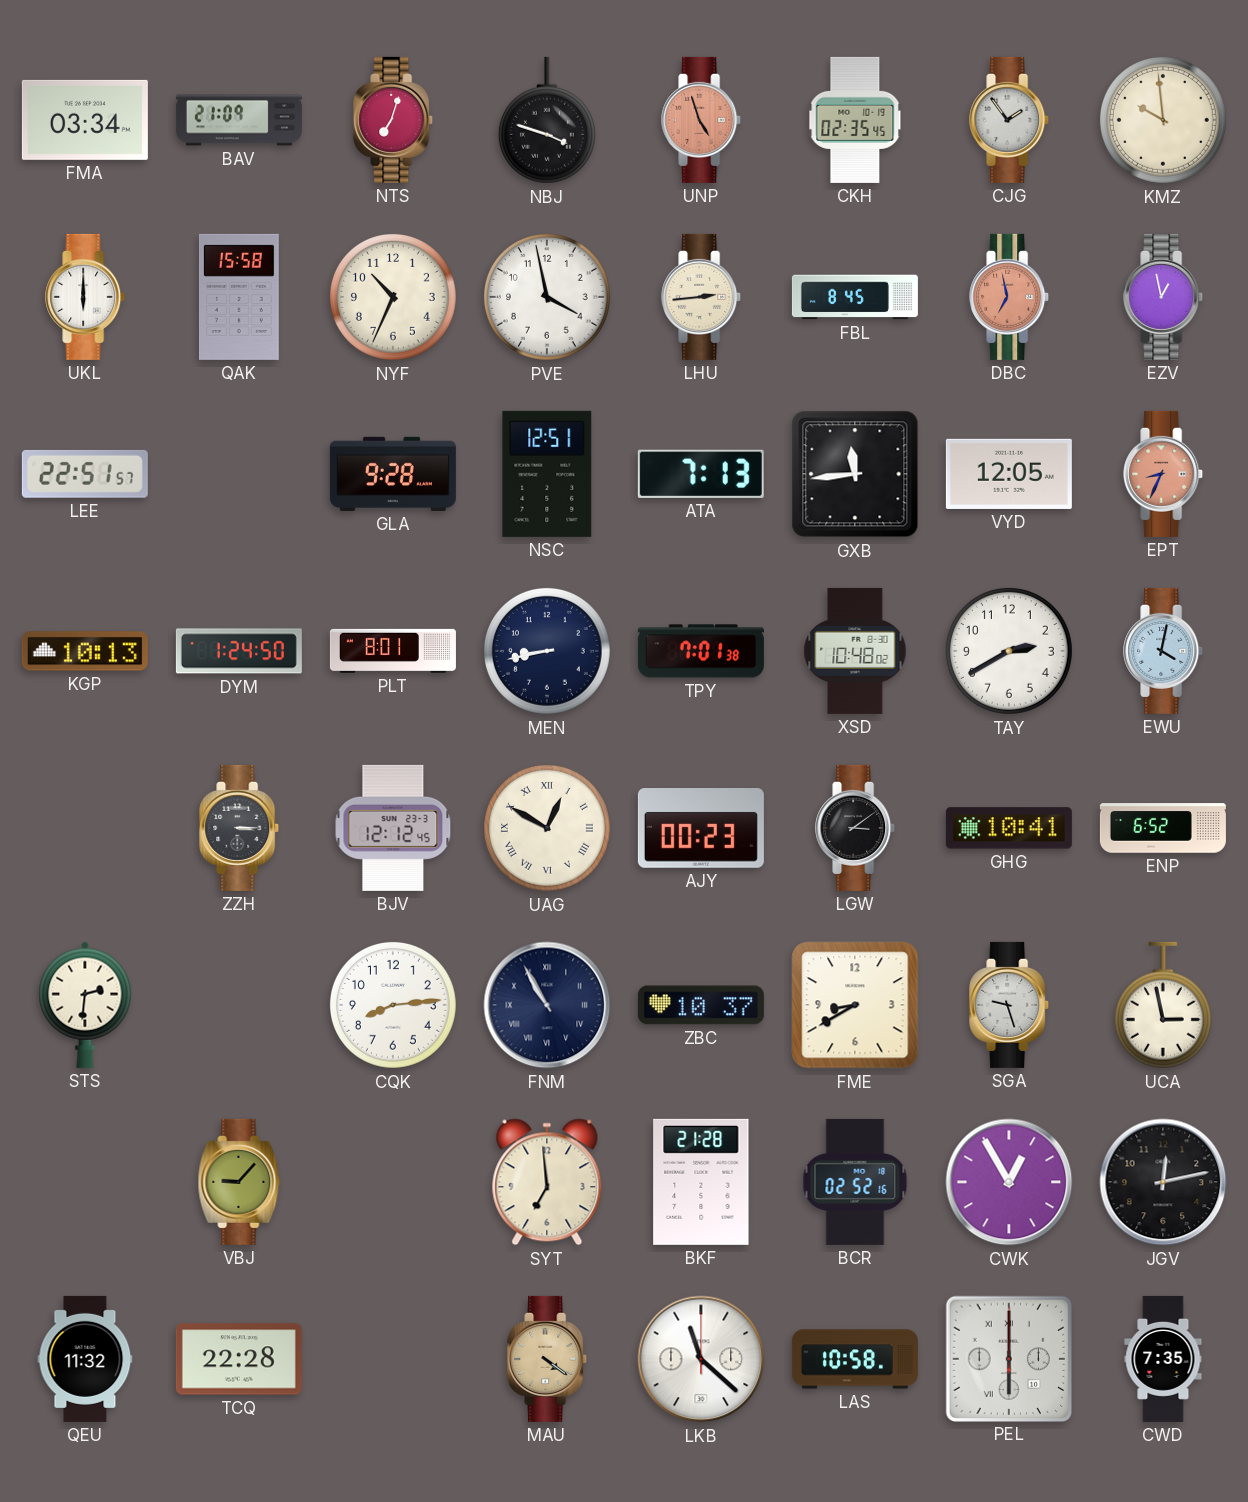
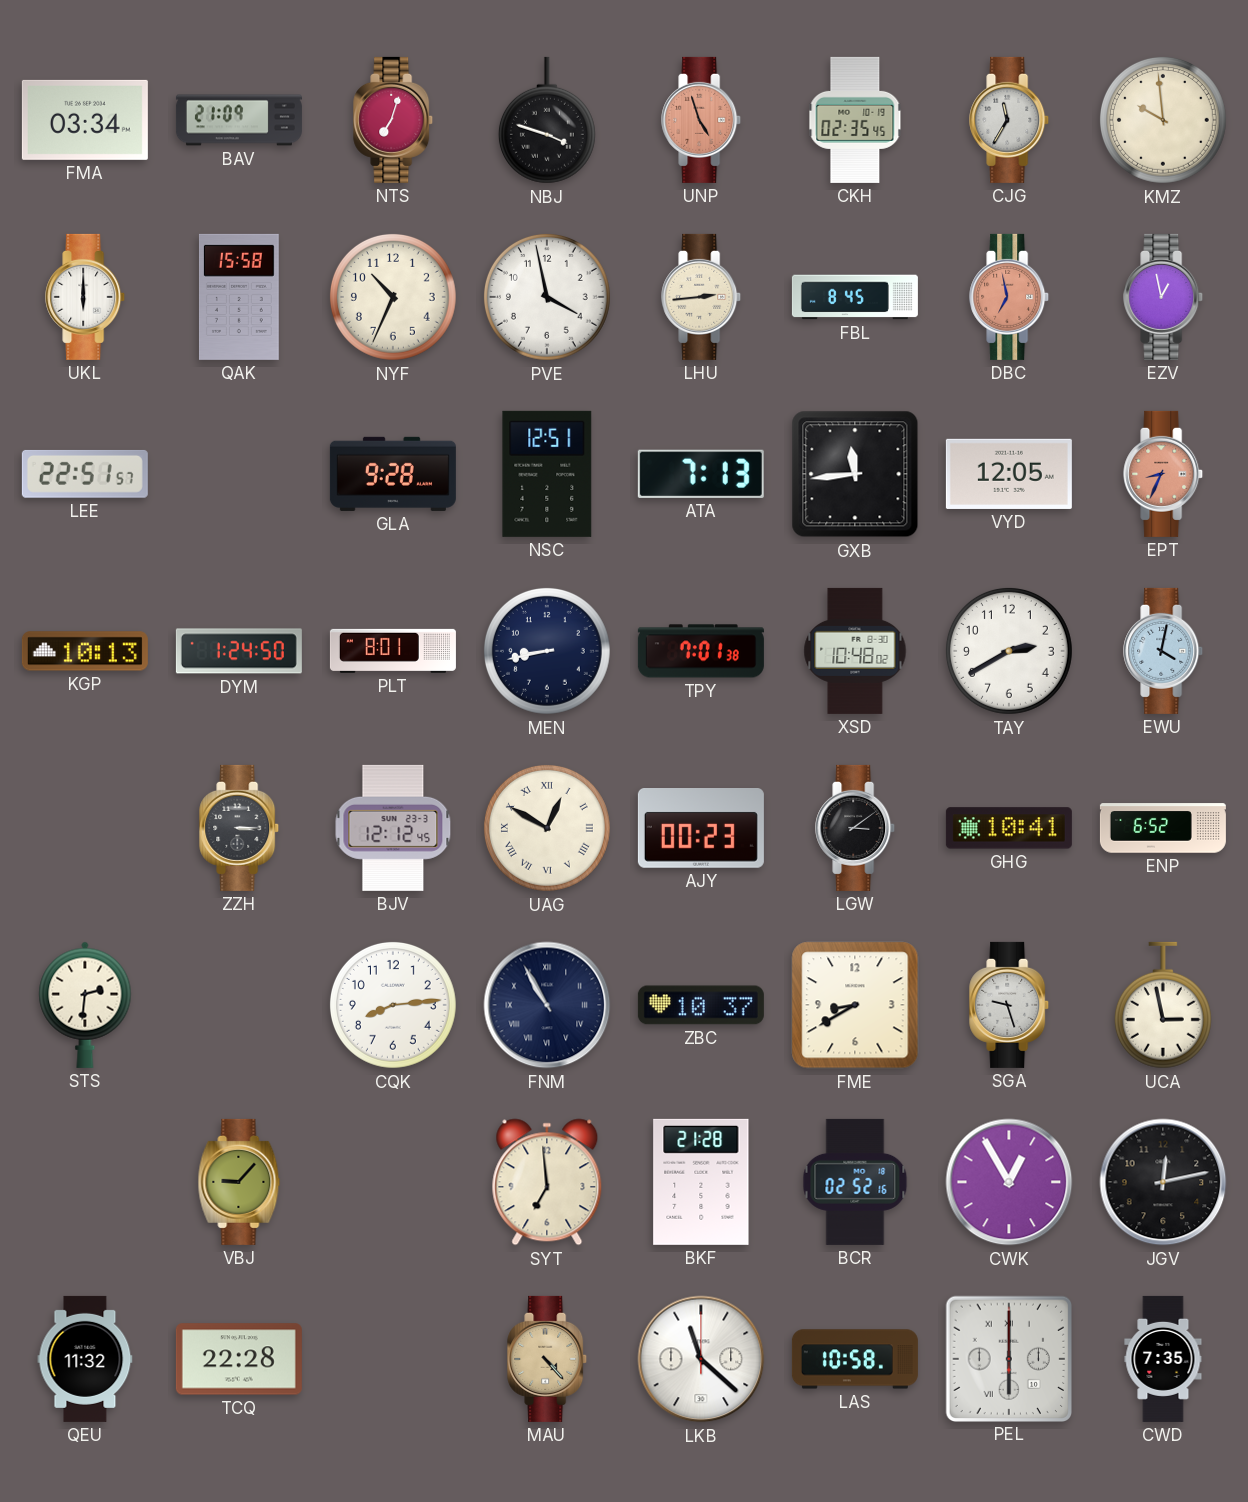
CJG: 1:54 -> 11:35 (1010, 120)
MAU: 4:21 -> 4:23 (548, 1359)
